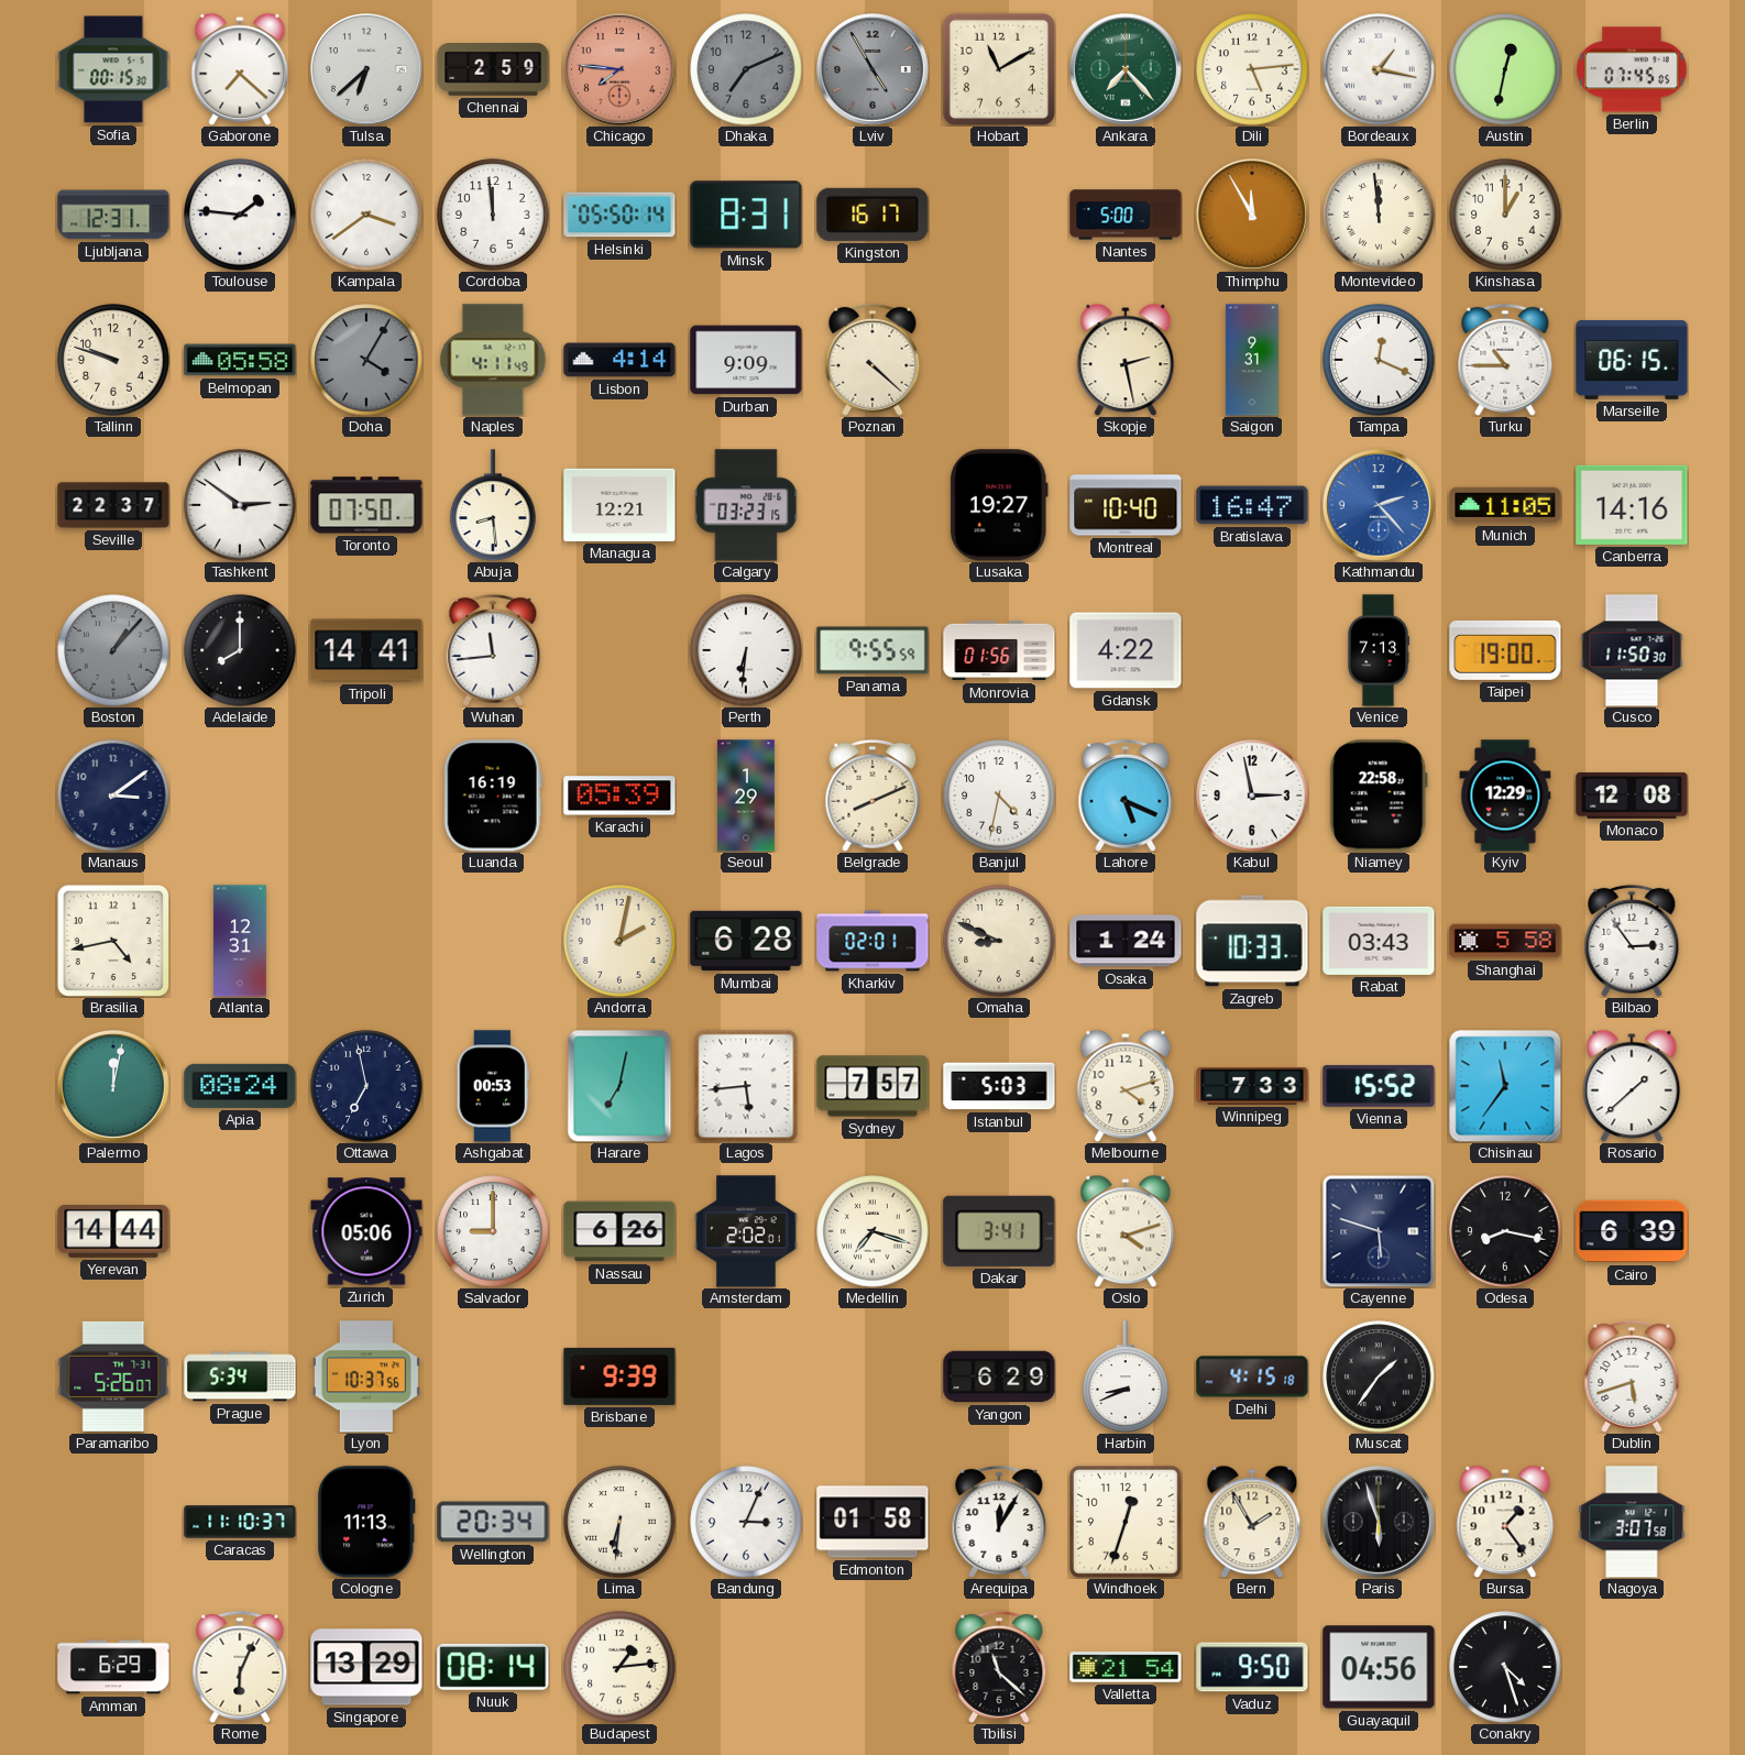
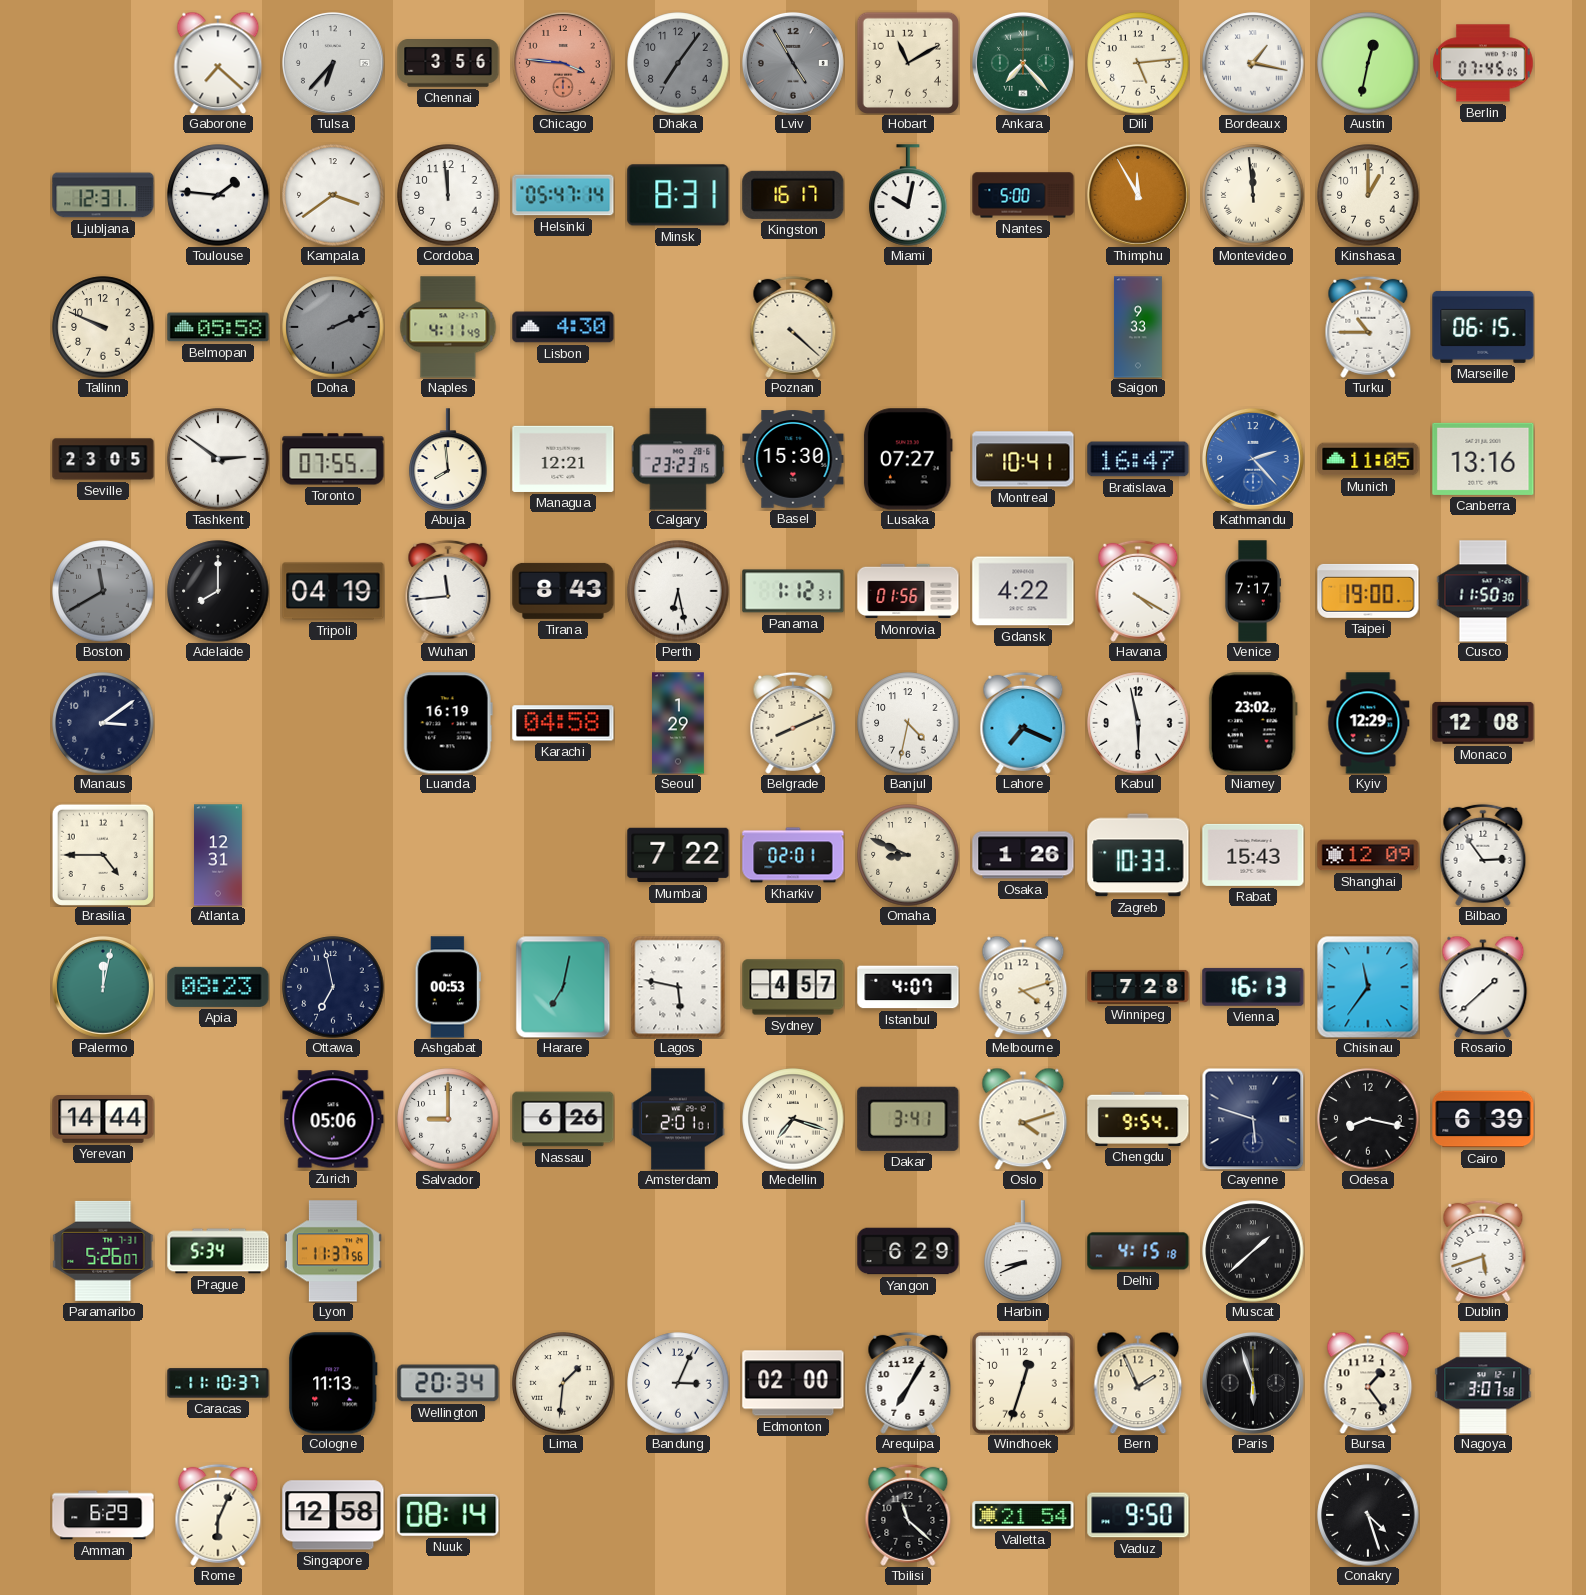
Sofia: 00:15 -> none (113, 69)
Tulsa: 6:38 -> 6:37 (333, 63)
Chennai: 2:59 -> 3:56 (448, 64)
Chicago: 7:46 -> 3:46 (563, 63)
Dhaka: 7:11 -> 7:06 (678, 63)
Helsinki: 05:50 -> 05:47 (563, 195)
Miami: none -> 10:02 (908, 195)
Tallinn: 9:48 -> 9:49 (103, 327)
Doha: 4:05 -> 2:11 (333, 327)
Lisbon: 4:14 -> 4:30 (563, 327)
Durban: 9:09 -> none (746, 360)
Skopje: 2:28 -> none (1126, 360)
Saigon: 9:31 -> 9:33 (1138, 327)
Tampa: 12:19 -> none (1379, 360)
Seville: 22:37 -> 23:05 (103, 459)
Toronto: 07:50 -> 07:55 (333, 459)
Abuja: 8:29 -> 7:59 (448, 459)
Calgary: 03:23 -> 23:23 (678, 459)
Basel: none -> 15:30 (793, 459)
Lusaka: 19:27 -> 07:27 (908, 459)
Montreal: 10:40 -> 10:41 (1023, 459)
Canberra: 14:16 -> 13:16 (1483, 459)
Boston: 1:07 -> 11:40 (103, 591)
Tripoli: 14:41 -> 04:19 (333, 591)
Tirana: none -> 8:43 (563, 591)
Perth: 6:31 -> 6:28 (678, 591)
Panama: 9:55 -> 1:12 (793, 591)
Havana: none -> 4:20 (1138, 591)
Venice: 7:13 -> 7:17 (1253, 591)
Karachi: 05:39 -> 04:58 (563, 723)
Lahore: 5:19 -> 7:19 (1023, 723)
Kabul: 2:58 -> 5:58 (1138, 723)
Niamey: 22:58 -> 23:02 (1253, 723)
Brasilia: 4:43 -> 4:45 (103, 855)
Andorra: 2:02 -> none (619, 941)
Mumbai: 6:28 -> 7:22 (678, 855)
Osaka: 1:24 -> 1:26 (1023, 855)
Rabat: 03:43 -> 15:43 (1253, 855)
Shanghai: 5:58 -> 12:09 (1368, 855)
Apia: 08:24 -> 08:23 (218, 987)
Lagos: 5:44 -> 5:47 (678, 987)
Sydney: 7:57 -> 4:57 (793, 987)
Istanbul: 5:03 -> 4:07 (908, 987)
Winnipeg: 7:33 -> 7:28 (1138, 987)
Vienna: 15:52 -> 16:13 (1253, 987)
Amsterdam: 2:02 -> 2:01 (678, 1119)
Chengdu: none -> 9:54 (1138, 1119)
Lyon: 10:37 -> 11:37 (333, 1251)
Brisbane: 9:39 -> none (619, 1376)
Muscat: 1:36 -> 1:38 (1253, 1251)
Lima: 6:31 -> 1:31 (563, 1383)
Edmonton: 01:58 -> 02:00 (793, 1383)
Arequipa: 12:05 -> 7:05 (908, 1383)
Bern: 1:55 -> 1:56 (1138, 1383)
Singapore: 13:29 -> 12:58 (333, 1515)
Budapest: 1:14 -> none (619, 1667)
Guayaquil: 04:56 -> none (1379, 1667)
